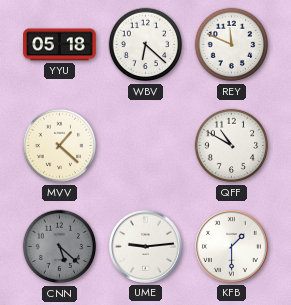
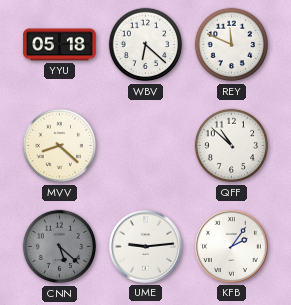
MVV: 1:22 -> 8:22 (60, 146)
QFF: 10:50 -> 10:52 (232, 146)
KFB: 1:30 -> 2:06 (231, 246)
